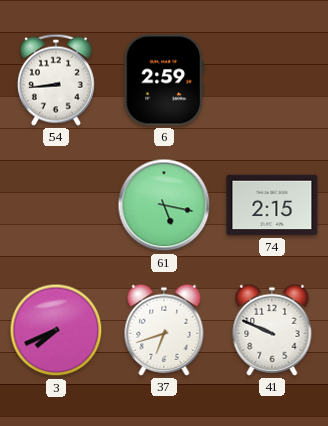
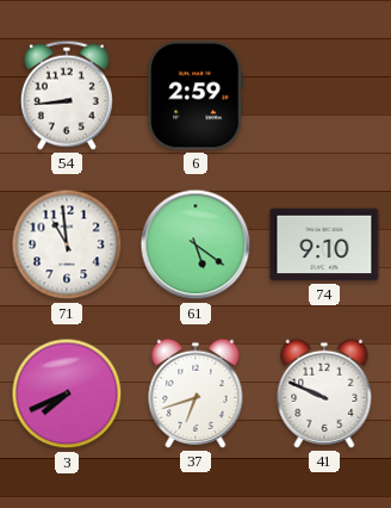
71: none -> 10:59 (67, 244)
61: 5:17 -> 5:21 (195, 244)
74: 2:15 -> 9:10 (324, 244)
